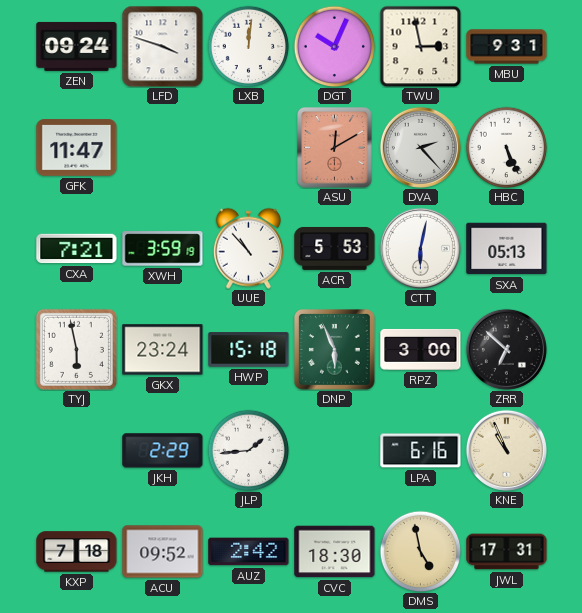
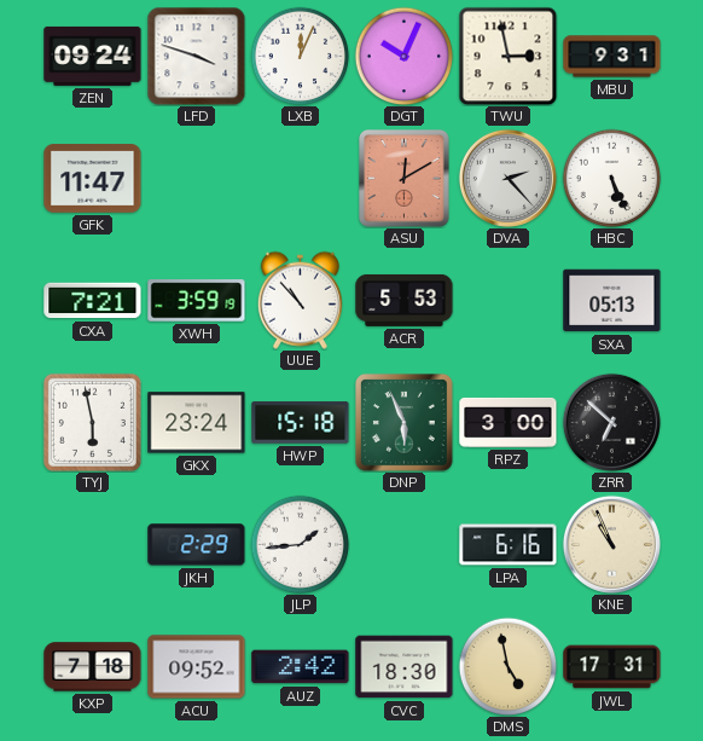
LXB: 12:01 -> 12:04 (300, 56)
CTT: 6:02 -> none (420, 248)
